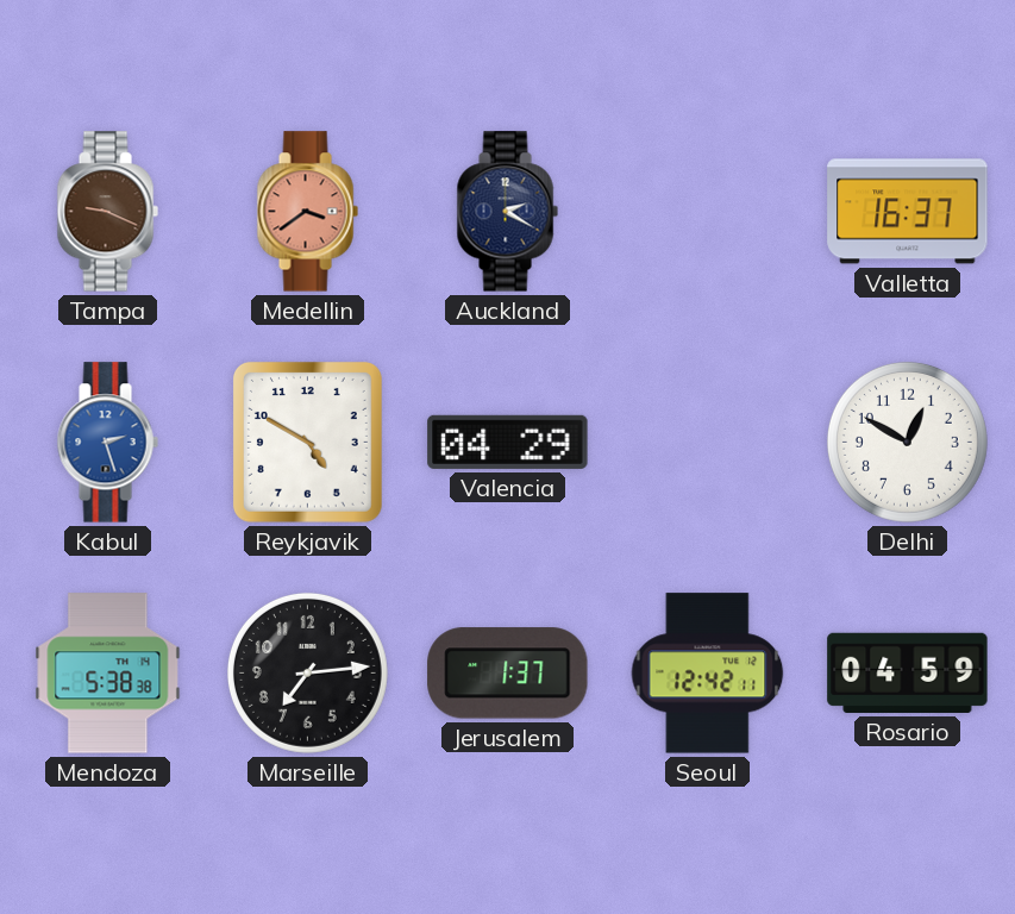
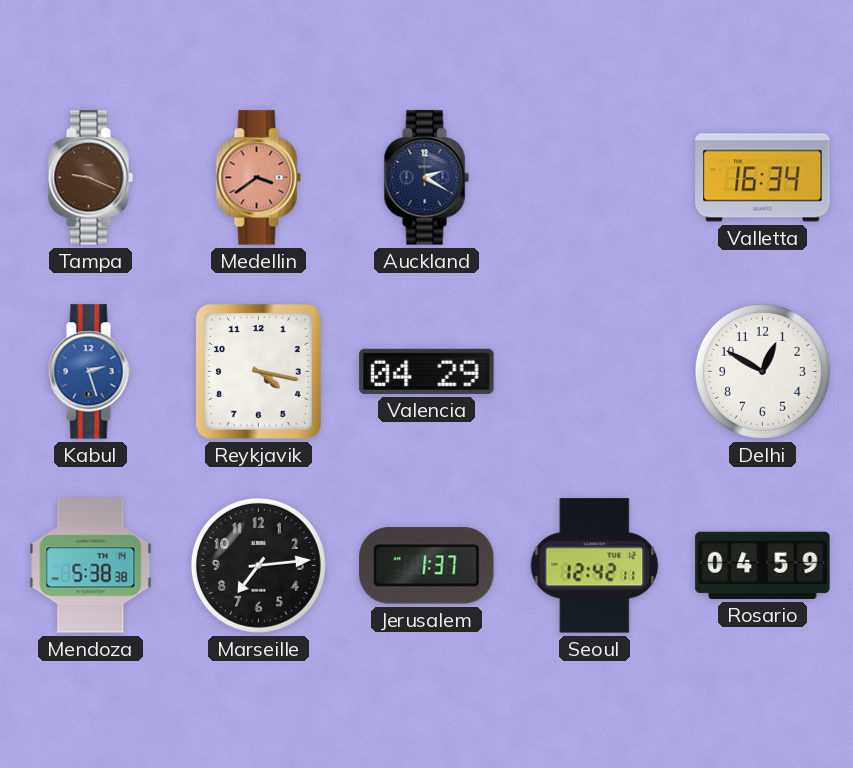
Valletta: 16:37 -> 16:34 (763, 178)
Reykjavik: 4:50 -> 4:17 (258, 371)
